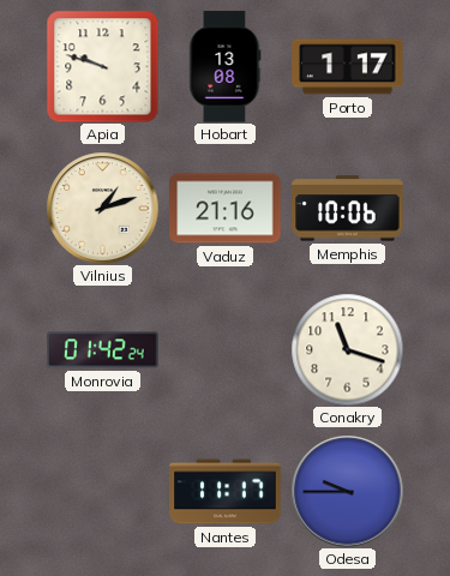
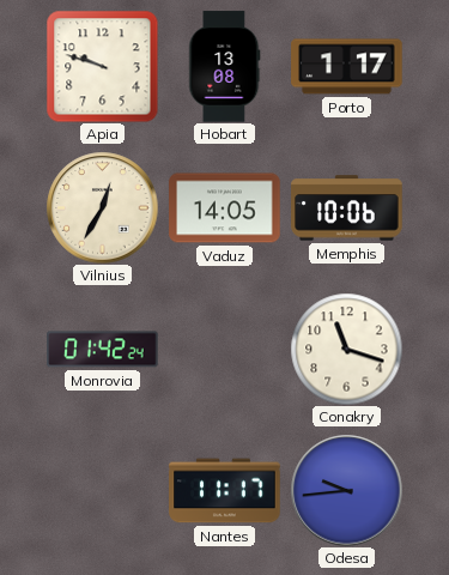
Vilnius: 1:12 -> 12:35 (102, 207)
Vaduz: 21:16 -> 14:05 (225, 208)
Odesa: 9:45 -> 9:44 (346, 490)
